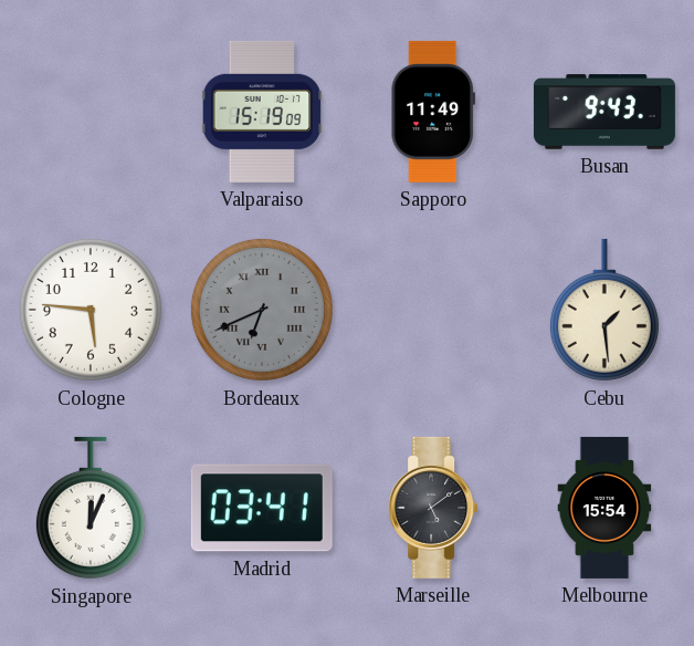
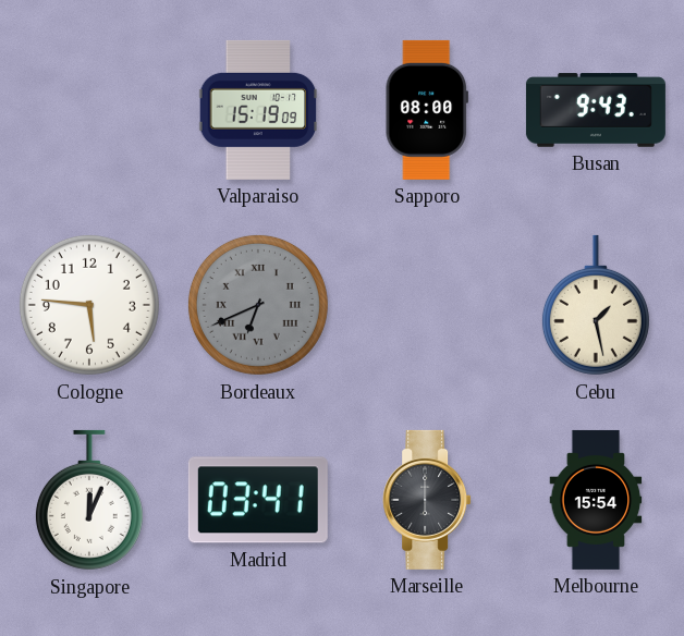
Sapporo: 11:49 -> 08:00 (426, 110)
Cebu: 1:29 -> 1:28 (596, 305)
Marseille: 5:09 -> 6:00 (427, 500)
